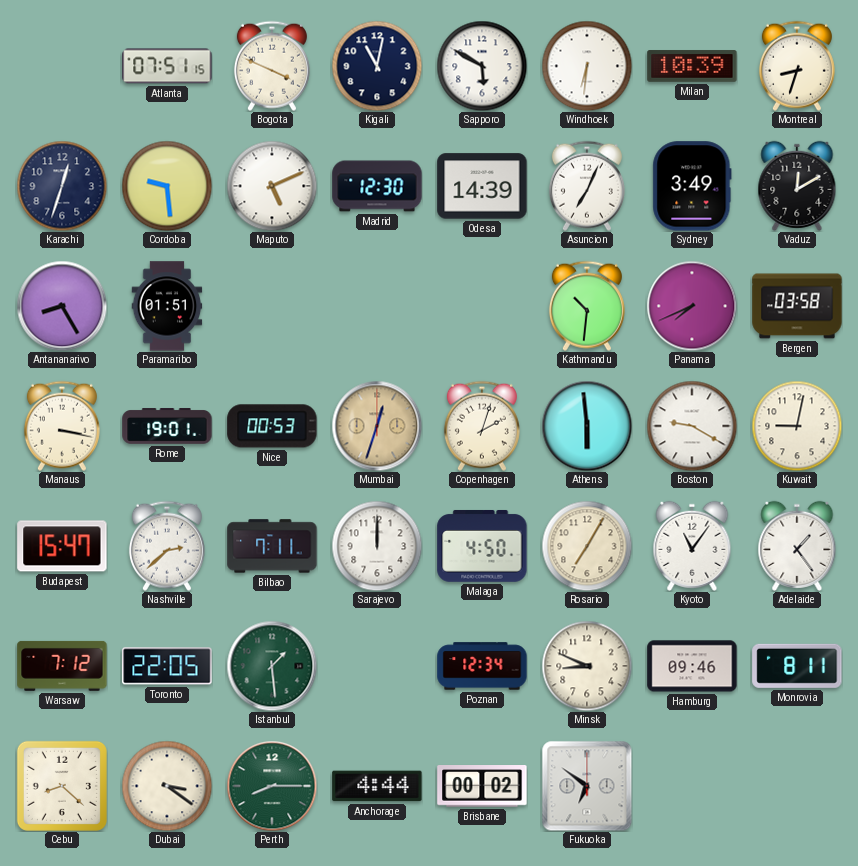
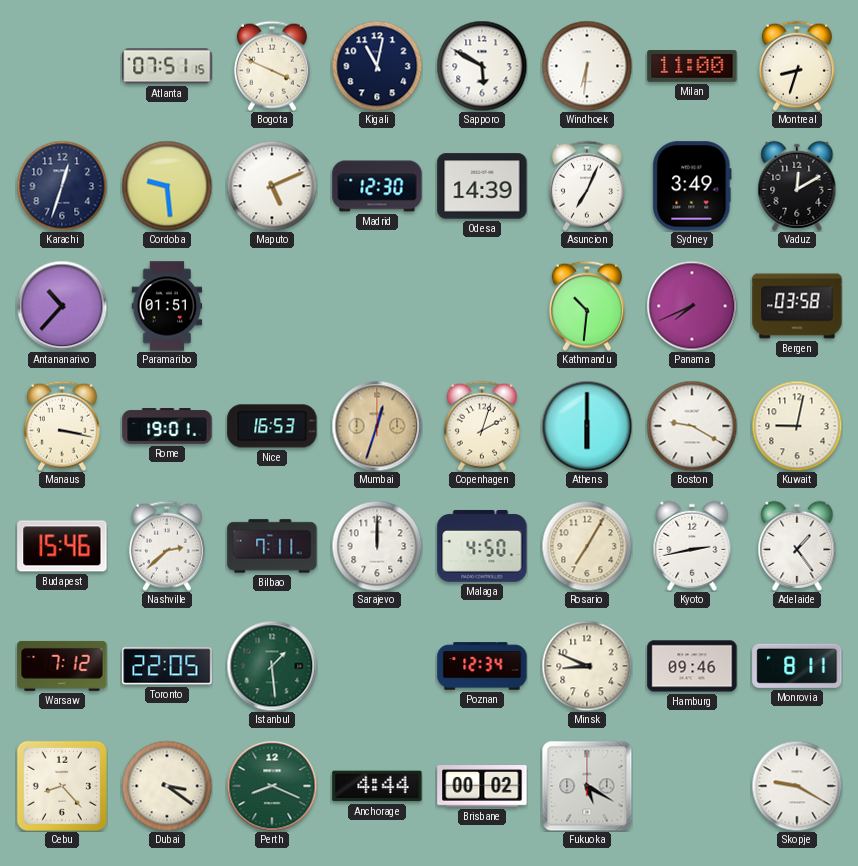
Milan: 10:39 -> 11:00 (692, 66)
Antananarivo: 8:25 -> 10:37 (62, 306)
Nice: 00:53 -> 16:53 (272, 426)
Athens: 5:59 -> 6:00 (587, 426)
Budapest: 15:47 -> 15:46 (62, 546)
Kyoto: 11:06 -> 2:43 (692, 546)
Cebu: 8:22 -> 8:23 (62, 786)
Perth: 8:15 -> 8:19 (272, 786)
Fukuoka: 6:51 -> 5:20 (587, 786)
Skopje: none -> 9:20 (797, 786)
